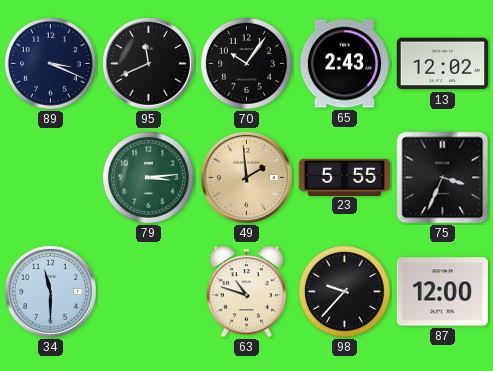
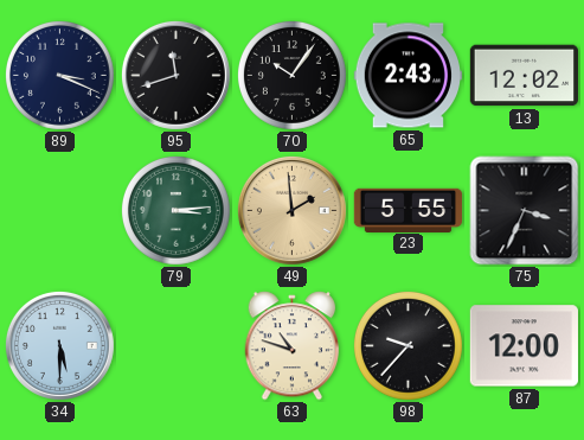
95: 11:41 -> 11:42 (175, 75)
34: 11:30 -> 5:30 (59, 345)
